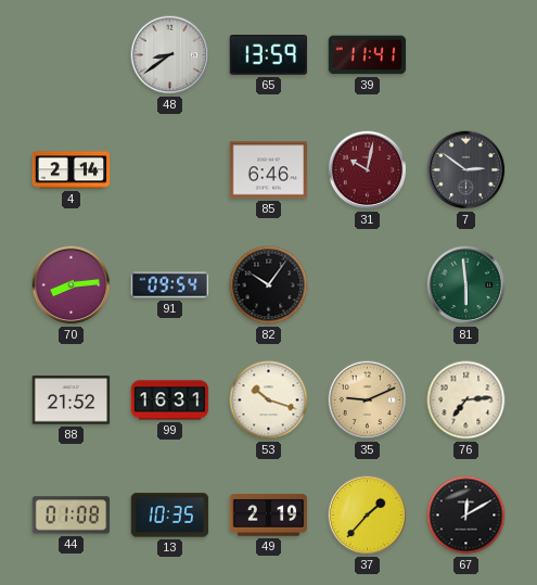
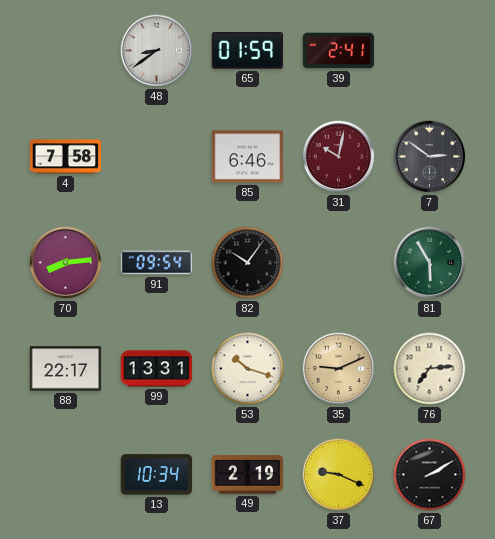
65: 13:59 -> 01:59 (248, 51)
39: 11:41 -> 2:41 (339, 51)
4: 2:14 -> 7:58 (66, 157)
81: 5:59 -> 5:55 (430, 263)
88: 21:52 -> 22:17 (66, 369)
99: 16:31 -> 13:31 (157, 369)
44: 01:08 -> none (72, 516)
13: 10:35 -> 10:34 (157, 475)
37: 1:37 -> 9:19 (339, 475)
67: 12:10 -> 2:10 (430, 475)
